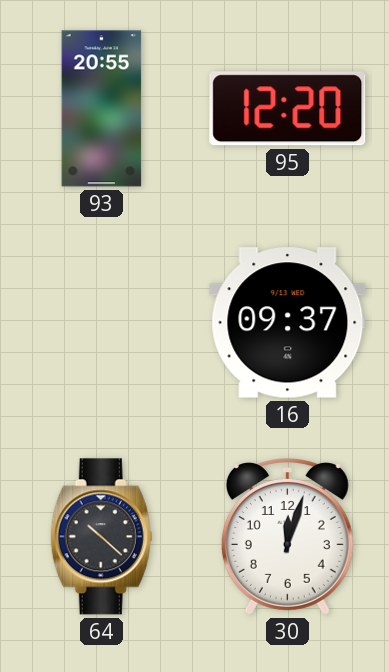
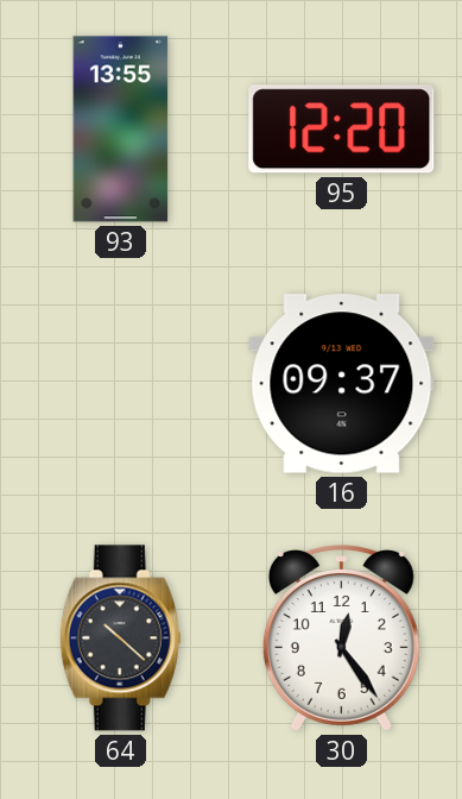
93: 20:55 -> 13:55 (121, 130)
30: 12:03 -> 12:24 (341, 638)
